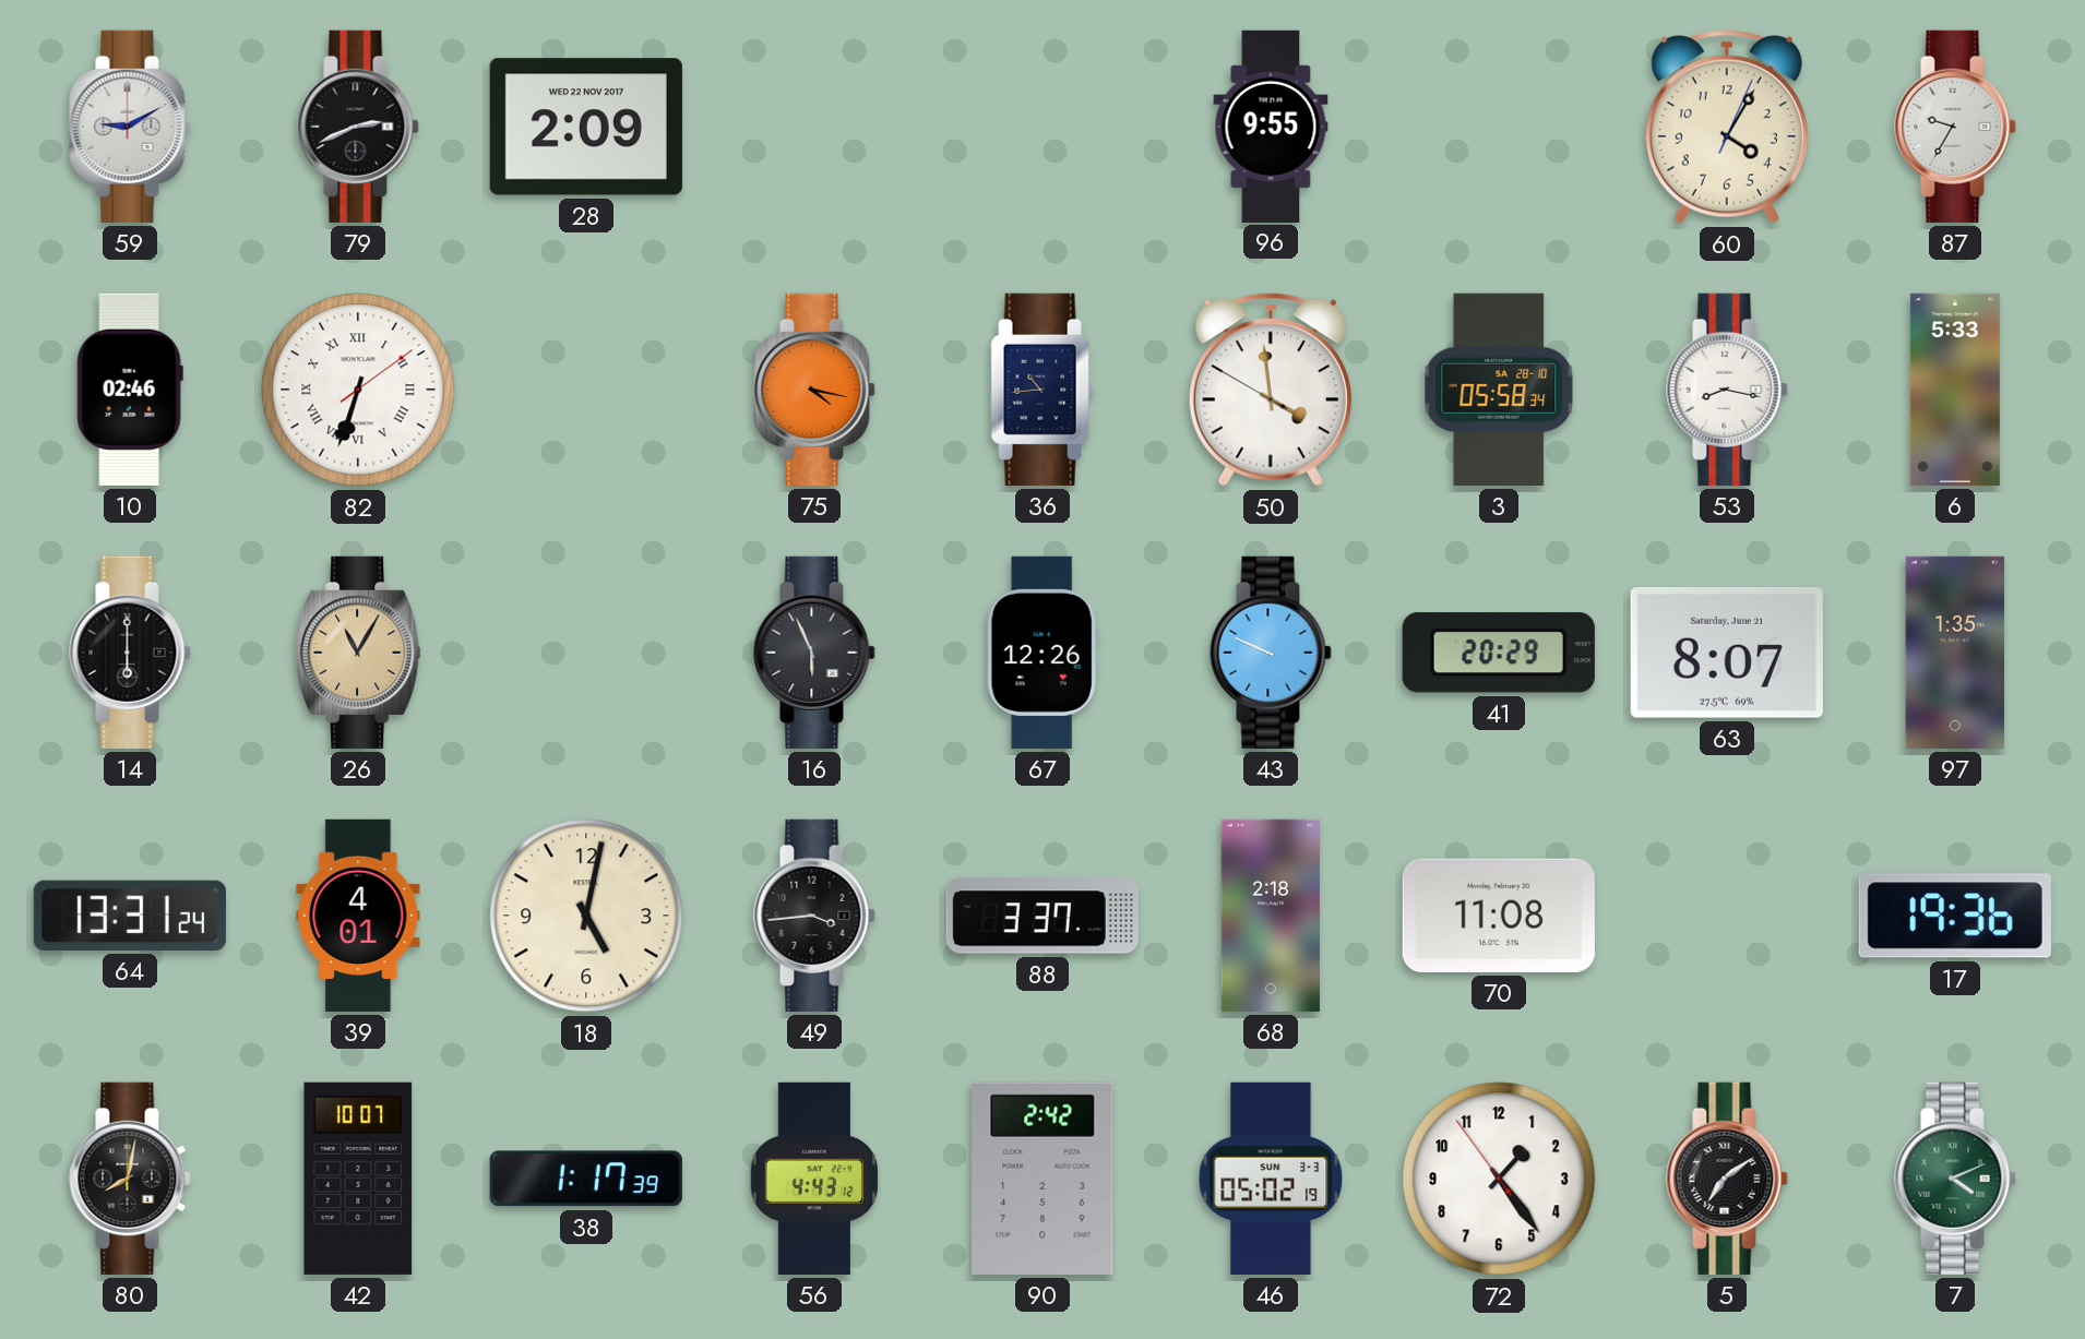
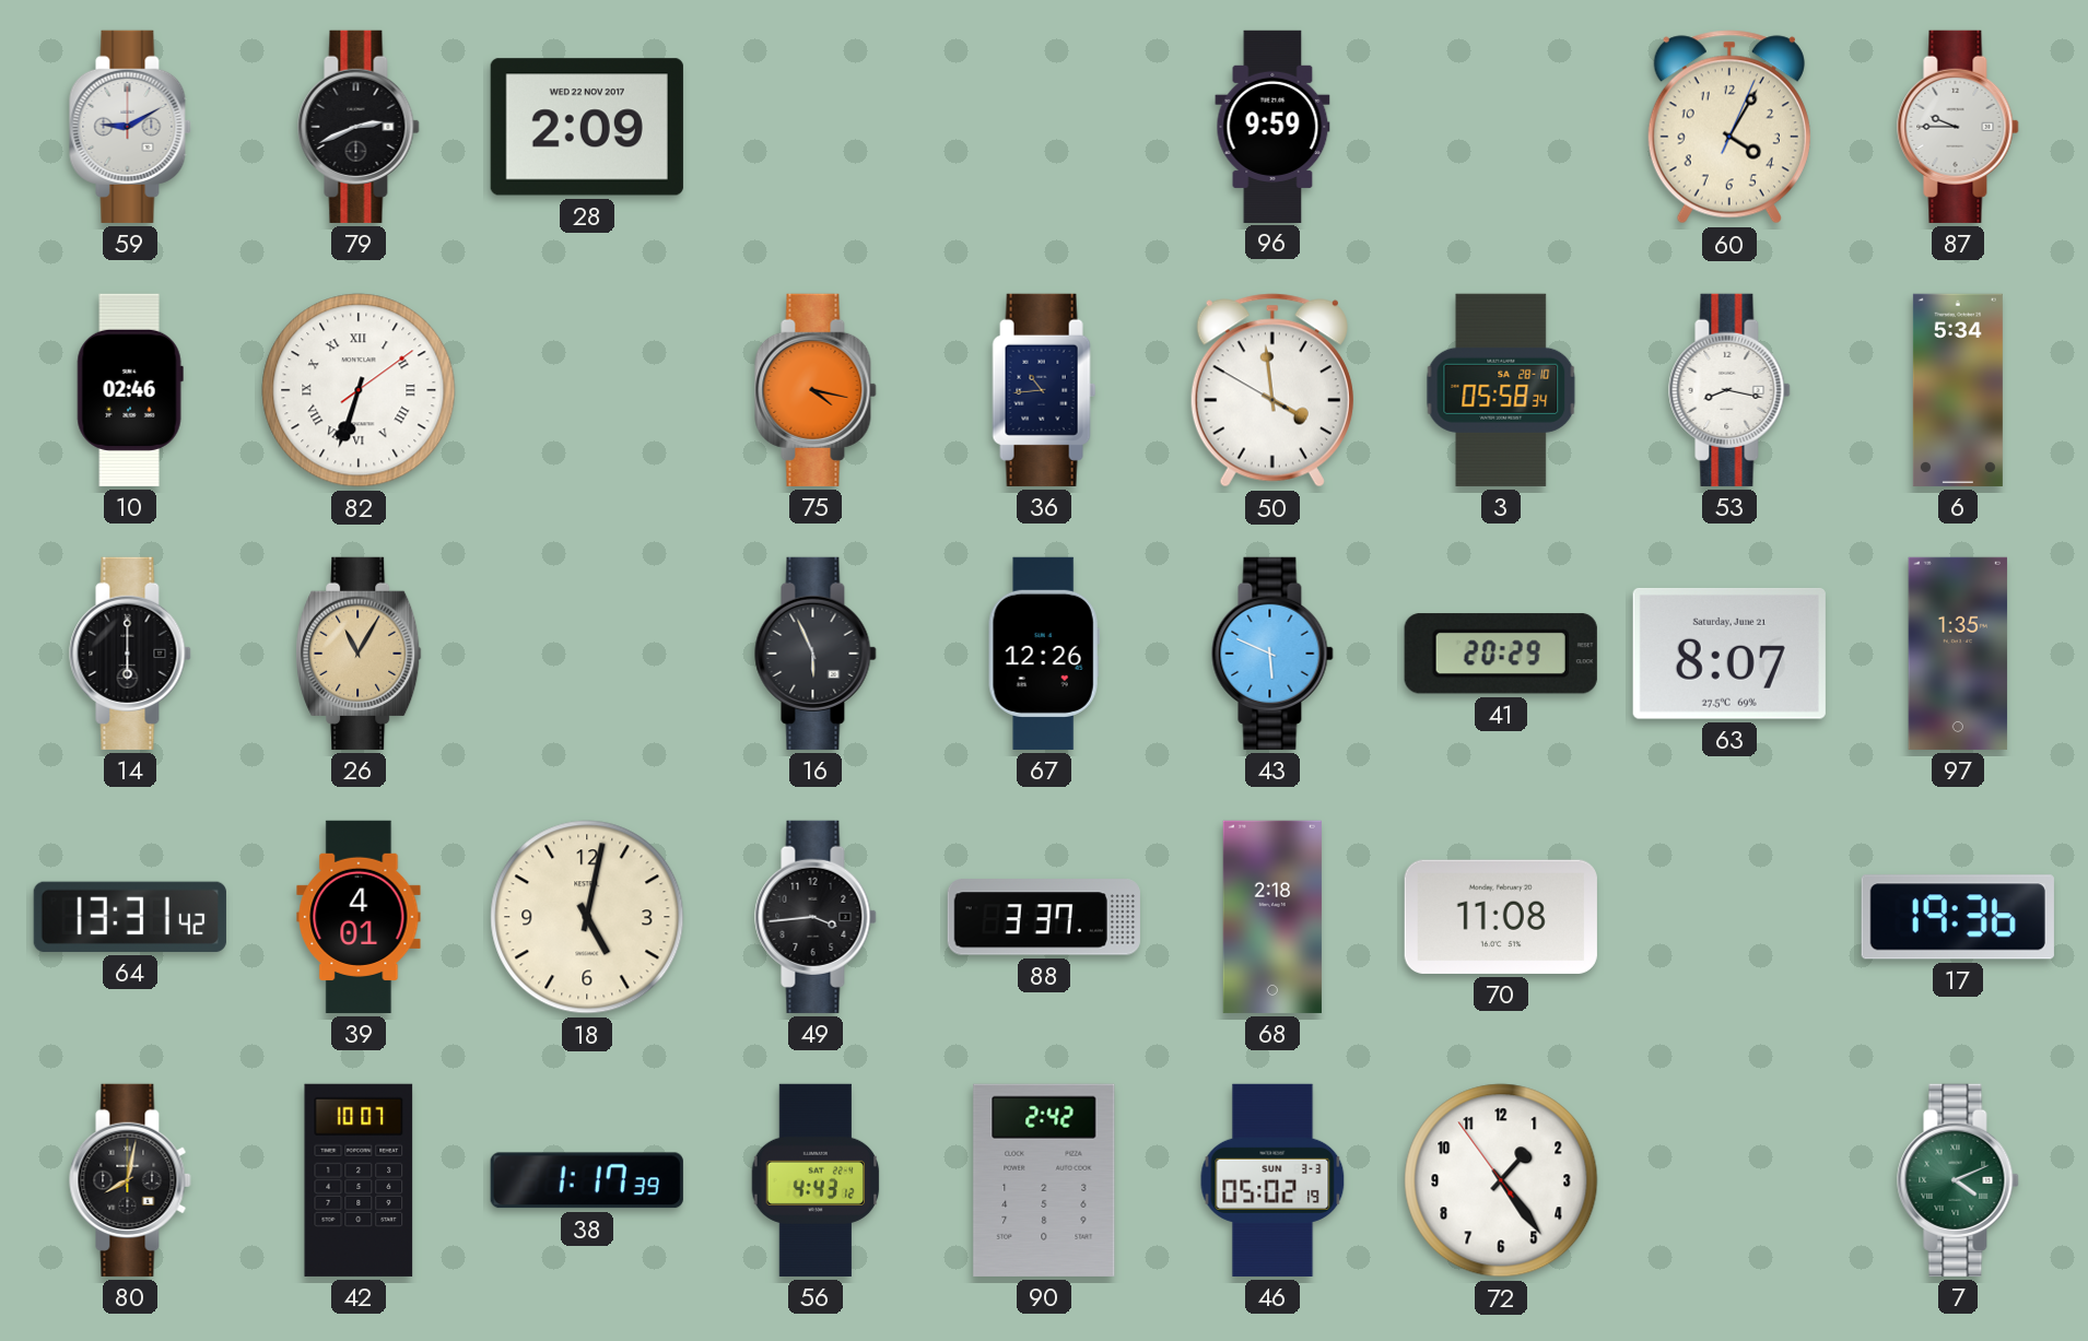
96: 9:55 -> 9:59 (1272, 126)
87: 9:35 -> 9:45 (1958, 127)
6: 5:33 -> 5:34 (1958, 390)
43: 9:49 -> 5:49 (1272, 654)
64: 13:31:24 -> 13:31:42 (130, 917)
5: 7:09 -> none (1727, 1179)
